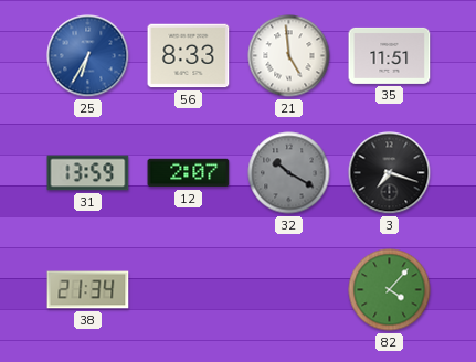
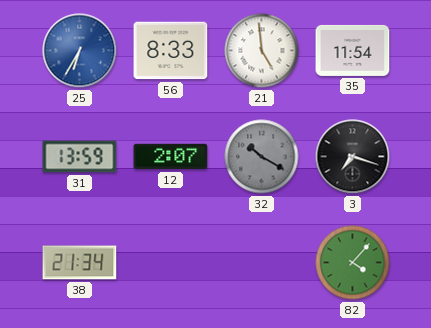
35: 11:51 -> 11:54 (353, 50)
